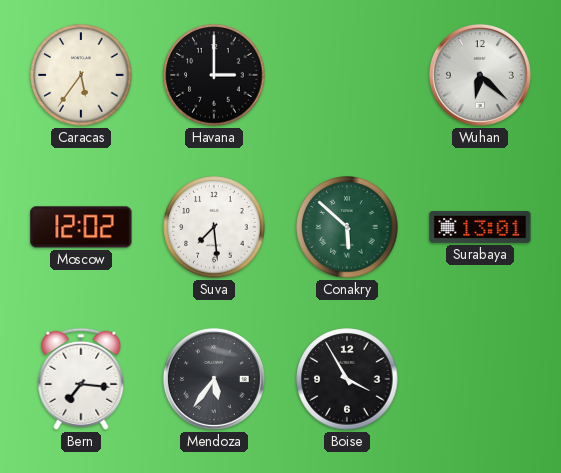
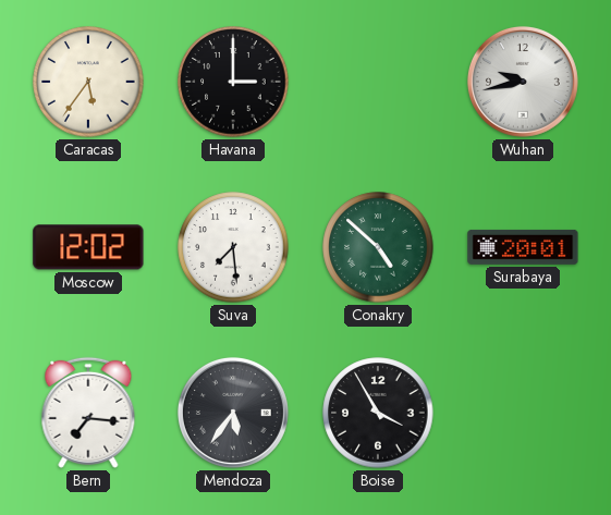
Wuhan: 6:22 -> 9:43 (523, 82)
Conakry: 5:52 -> 4:52 (378, 247)
Surabaya: 13:01 -> 20:01 (523, 247)
